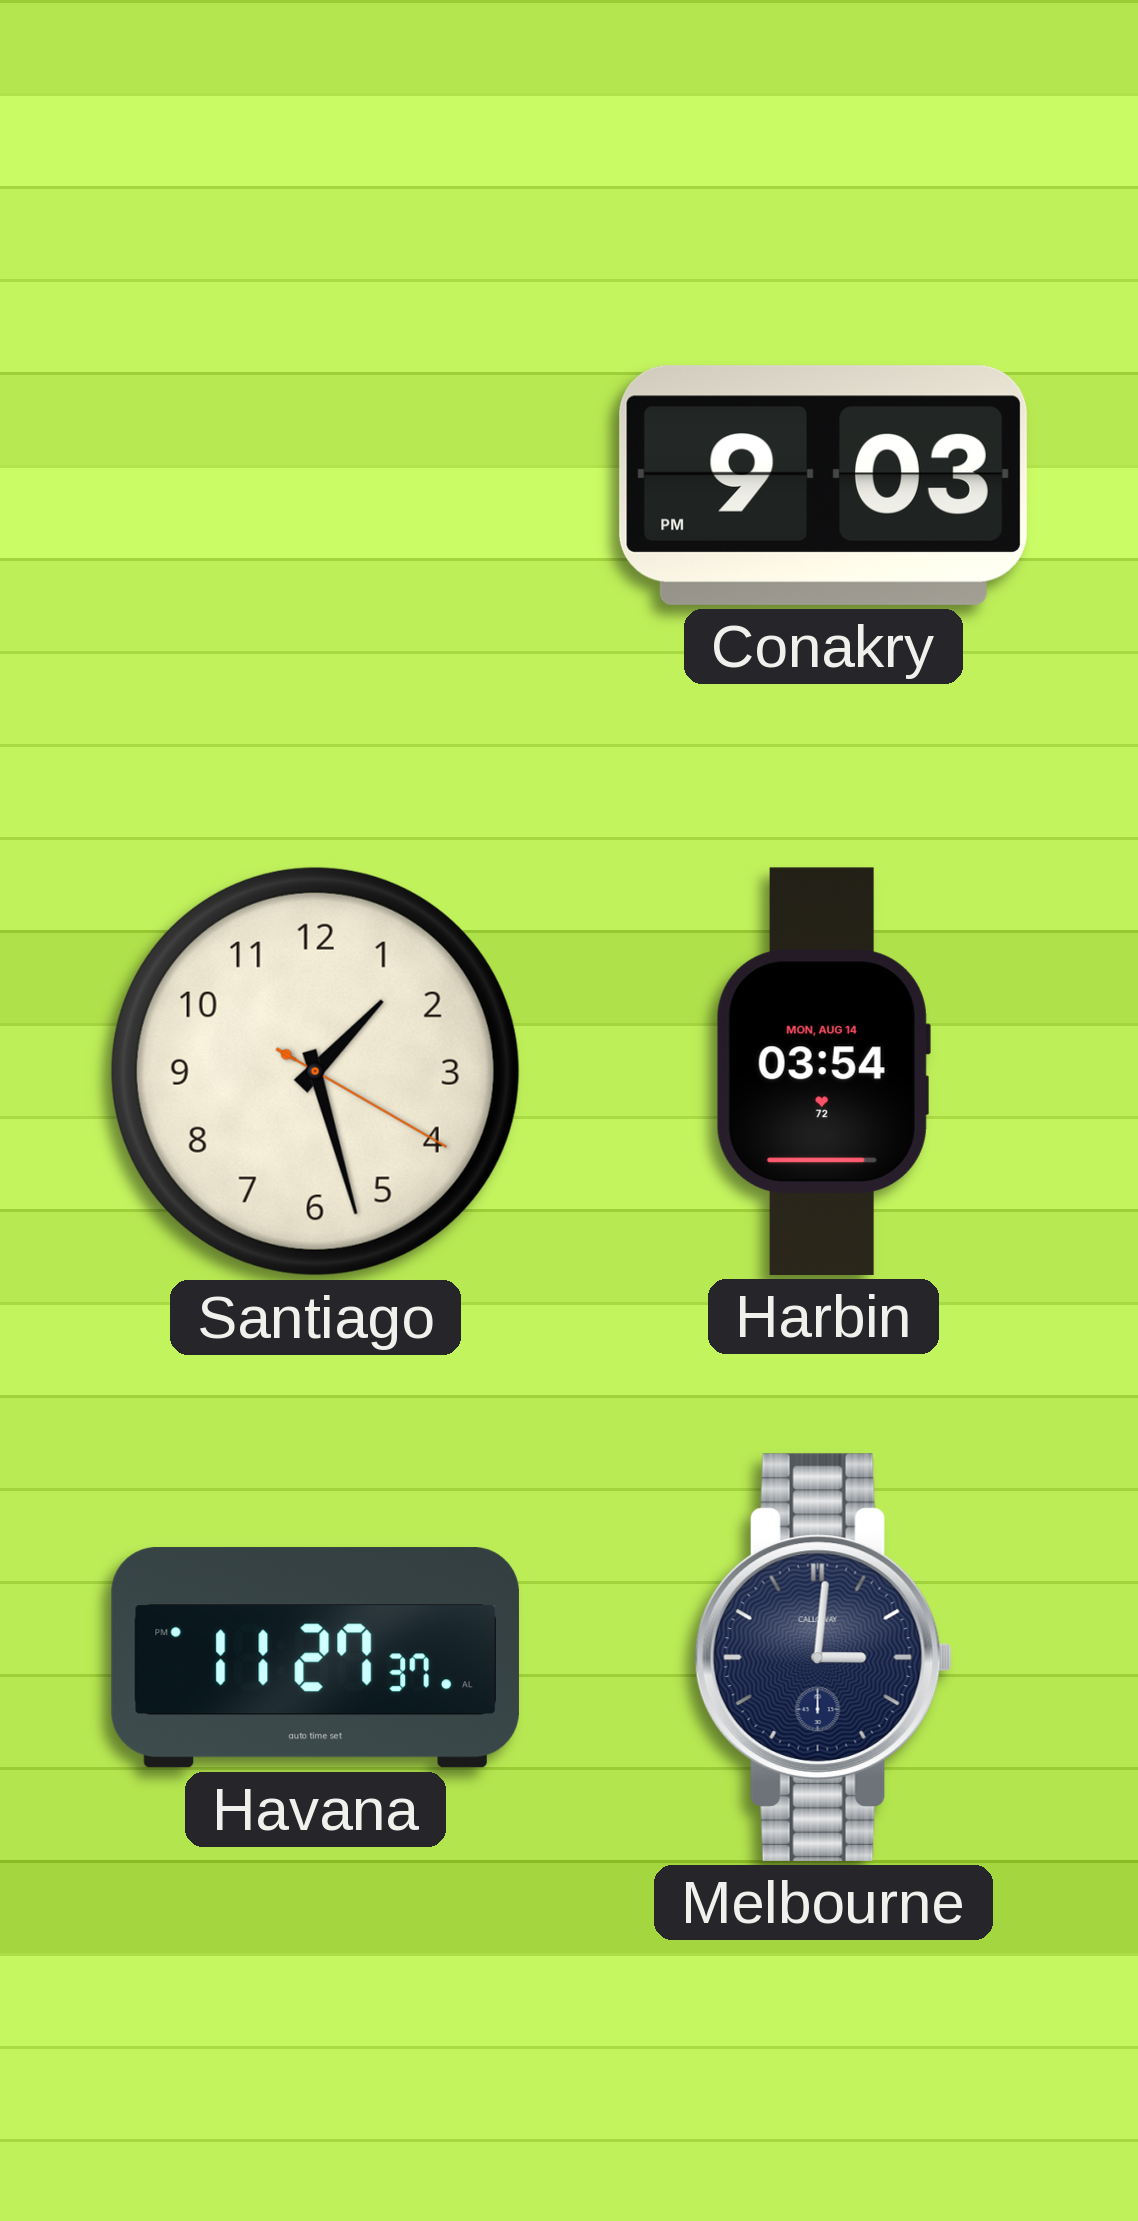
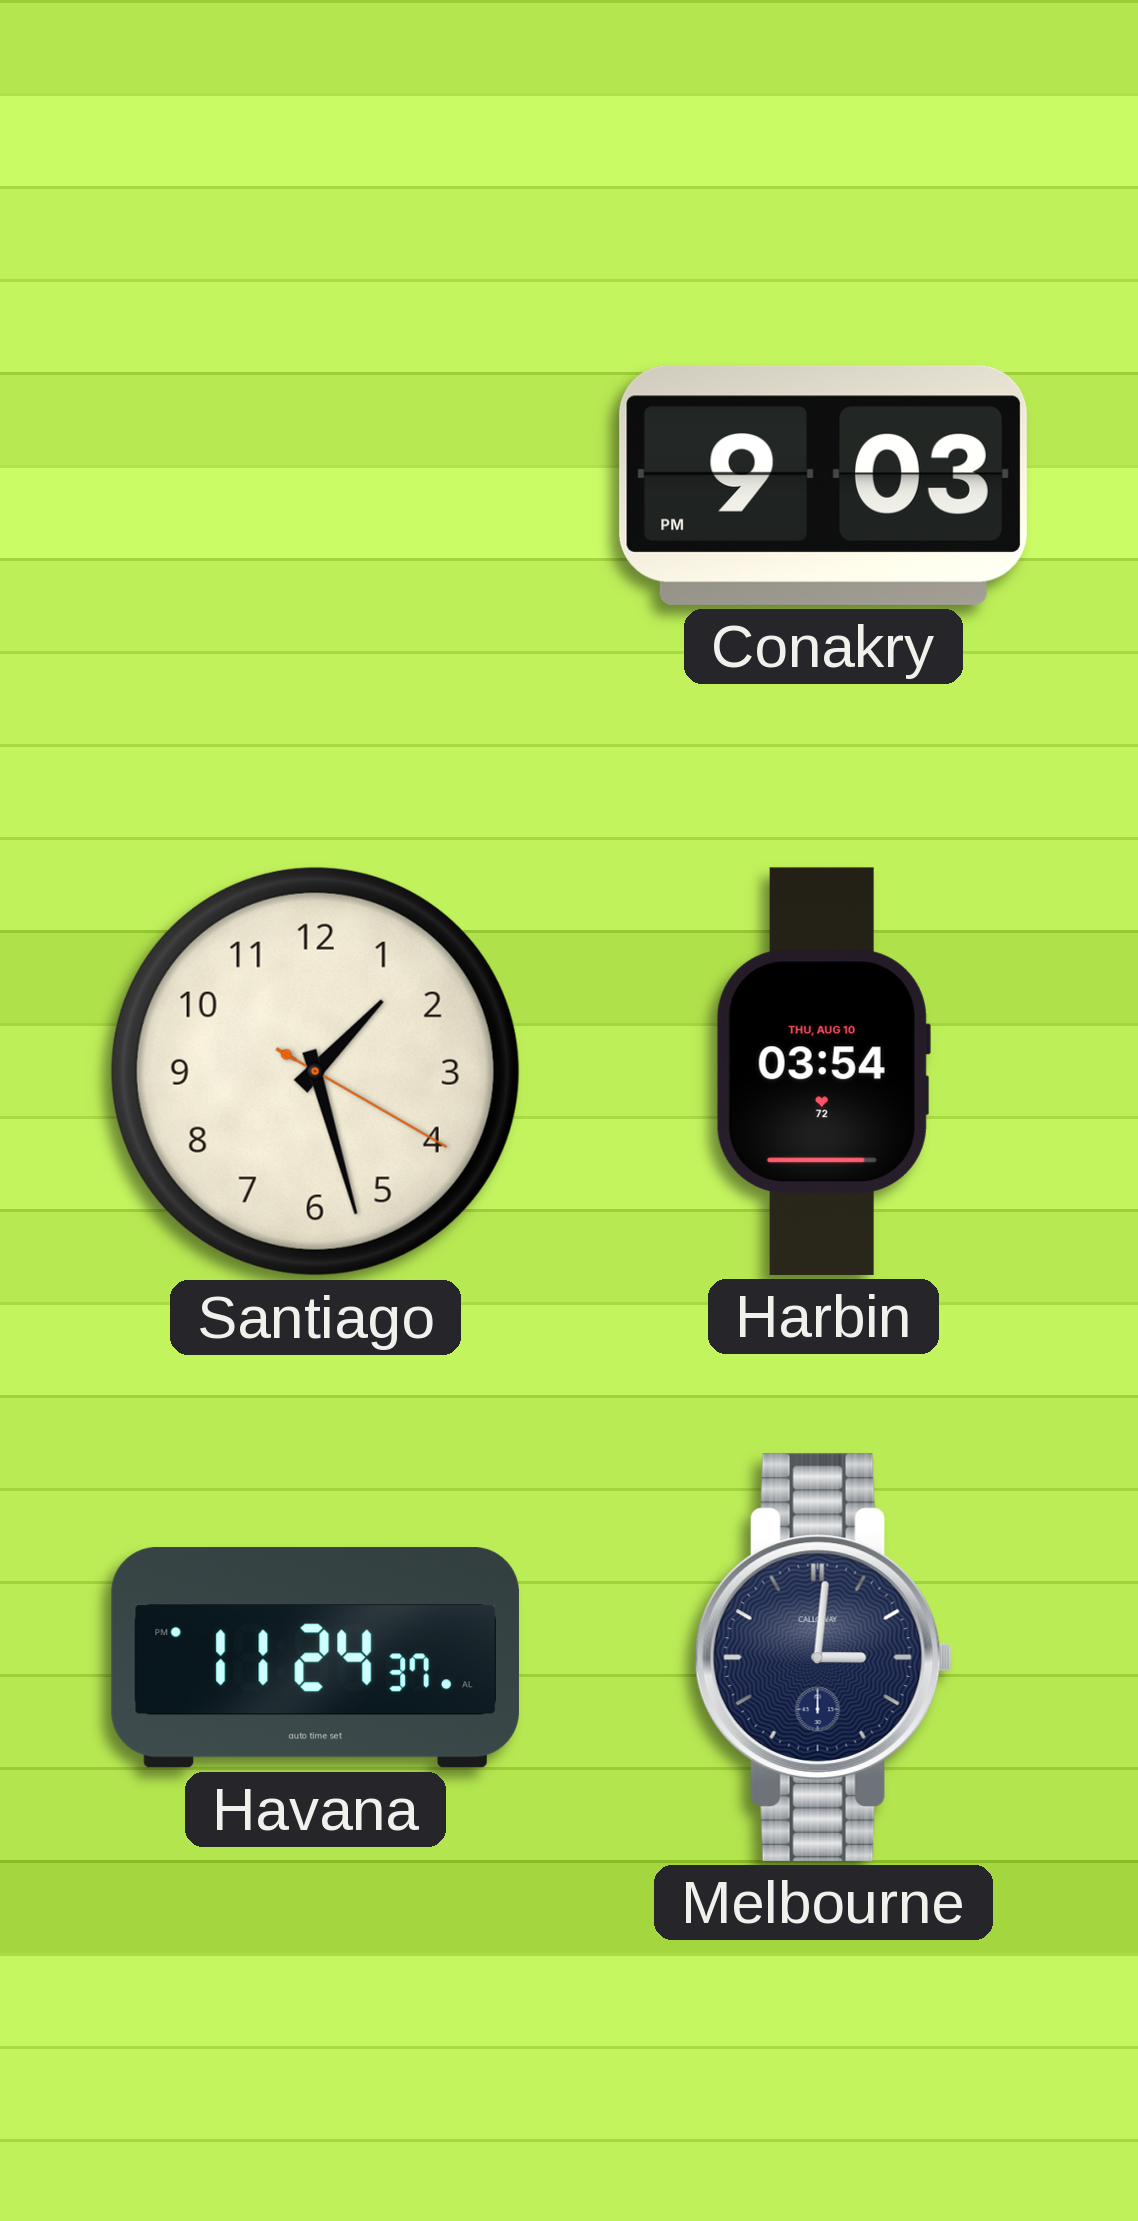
Harbin date: MON, AUG 14 -> THU, AUG 10 (823, 1071)
Havana: 11:27 -> 11:24 (315, 1658)
